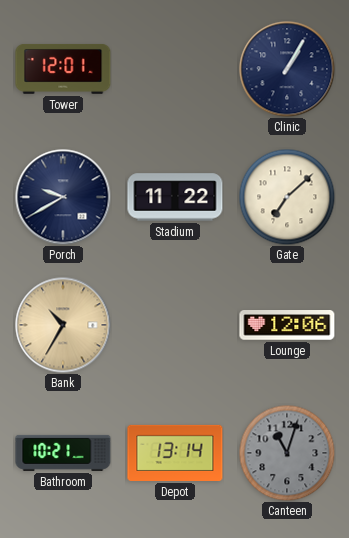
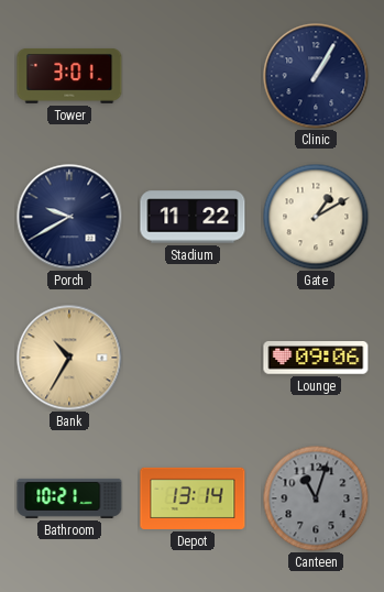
Tower: 12:01 -> 3:01 (69, 76)
Gate: 7:08 -> 1:10 (316, 217)
Lounge: 12:06 -> 09:06 (316, 358)
